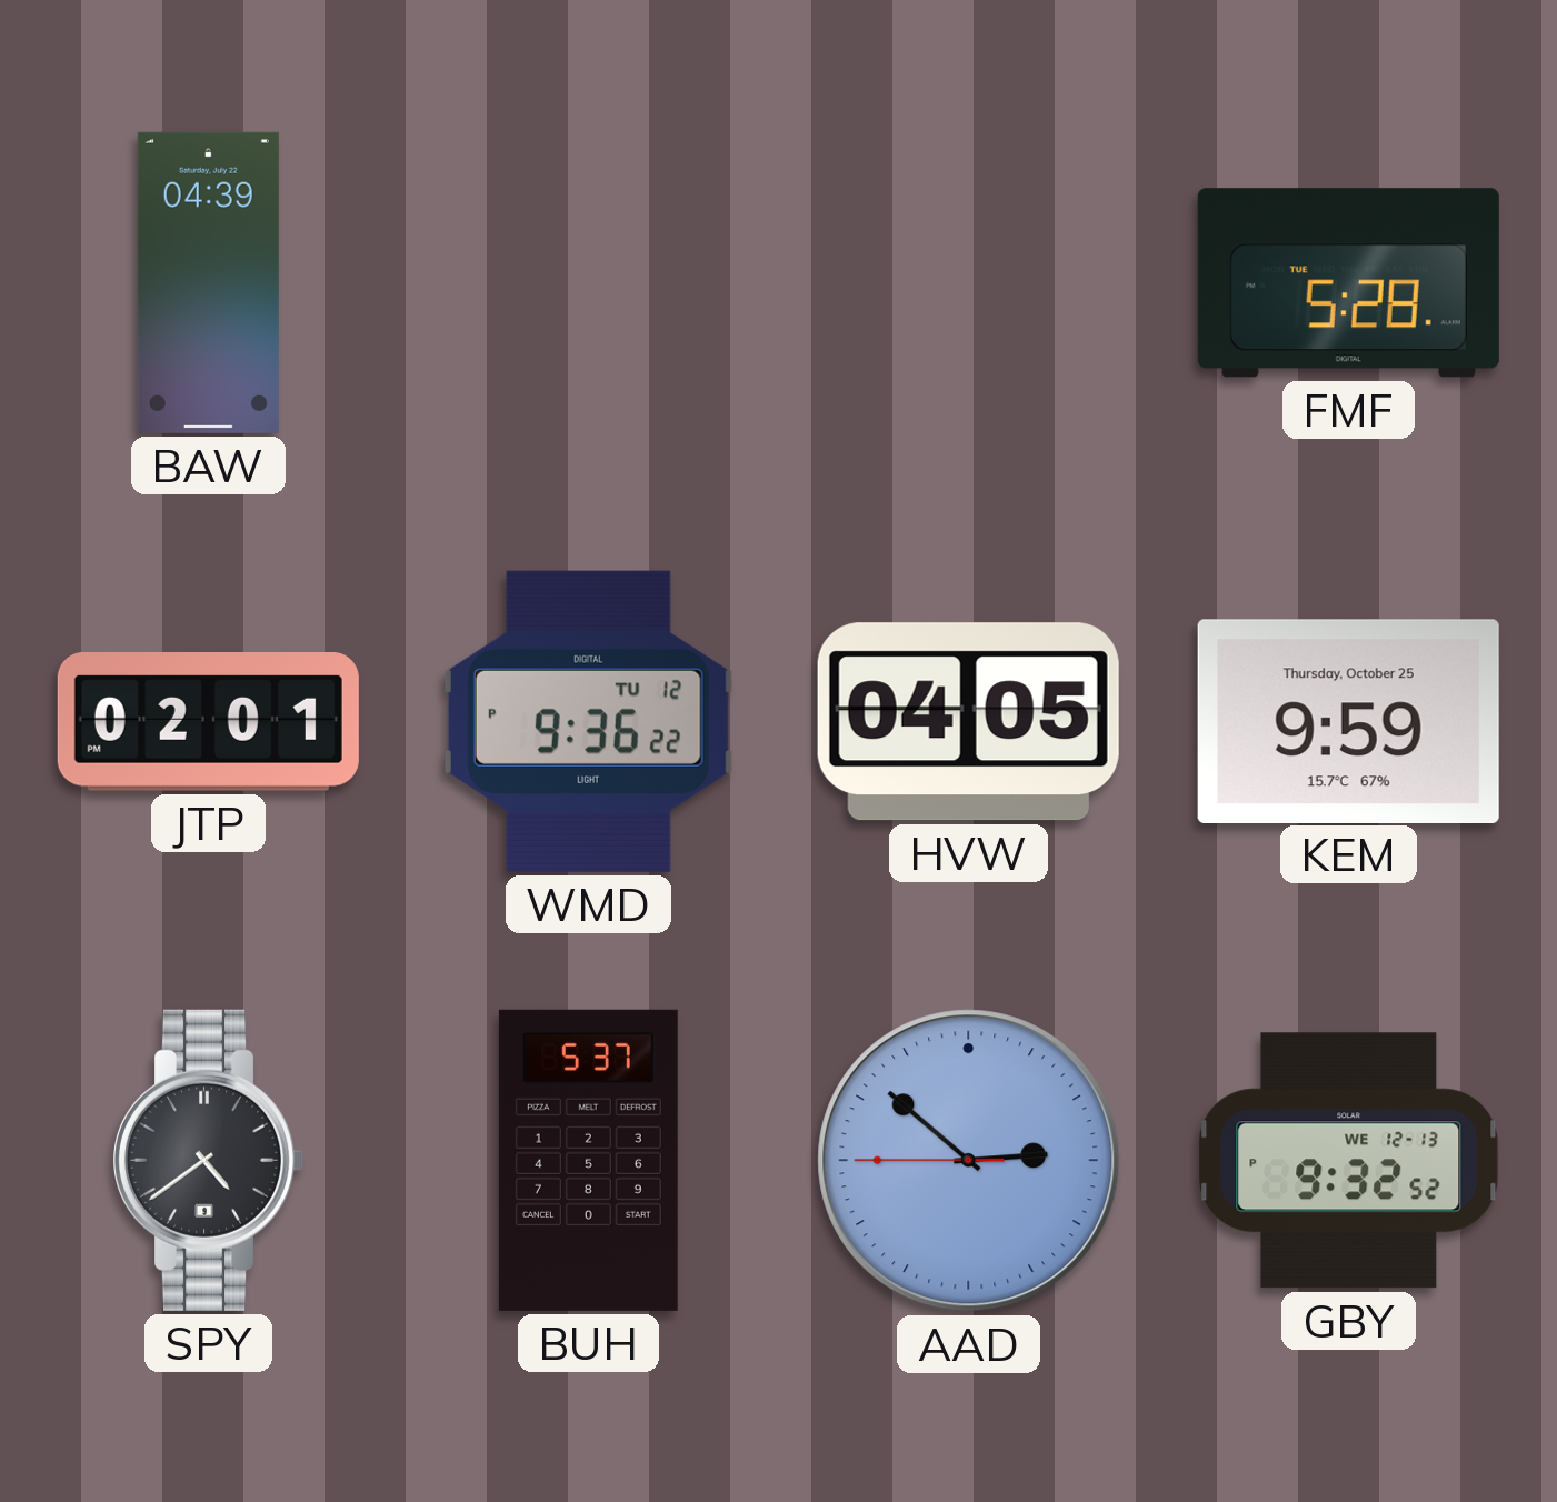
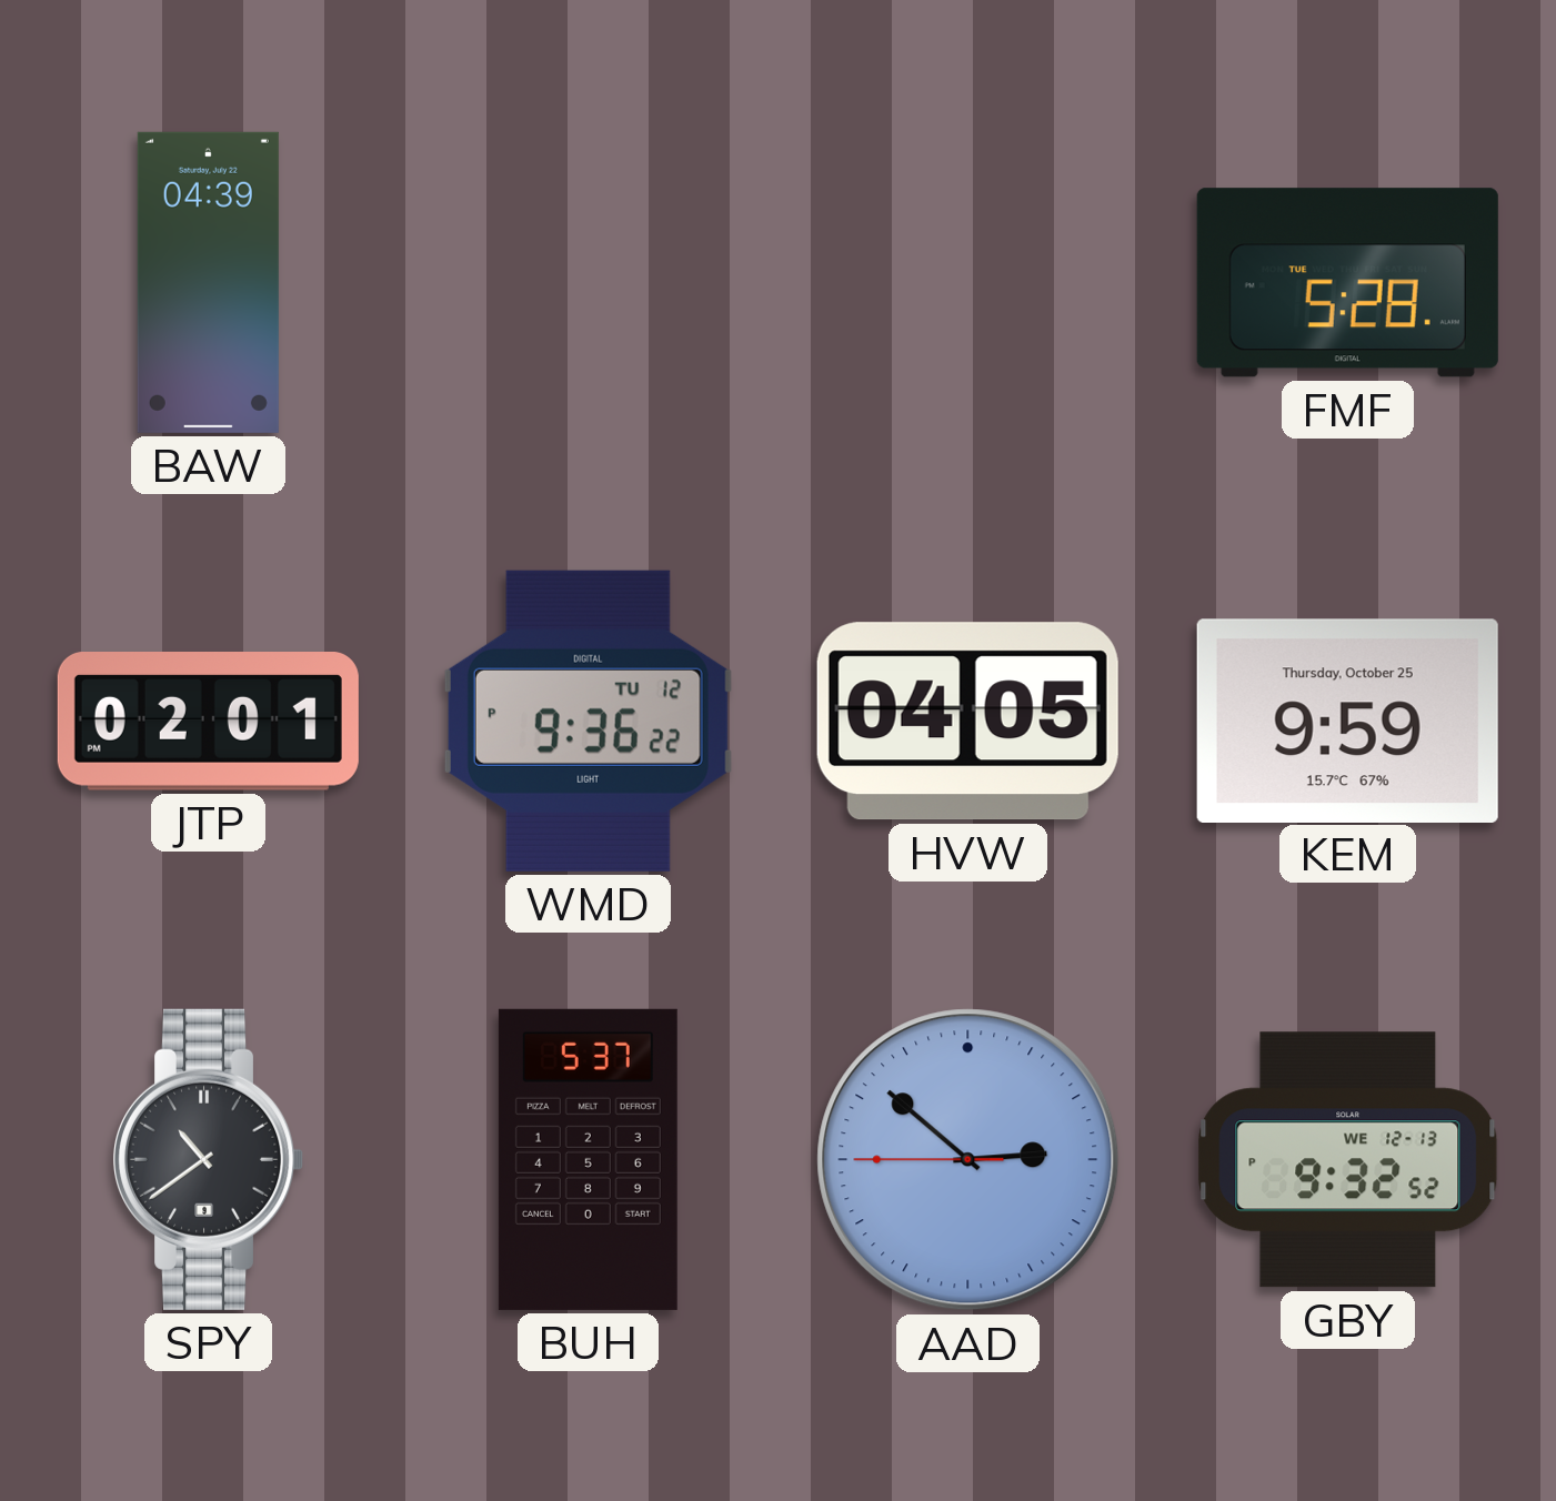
SPY: 4:39 -> 10:39 (209, 1159)
